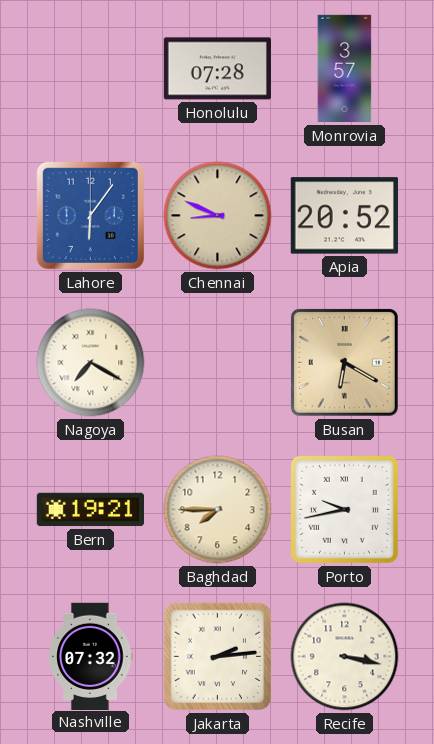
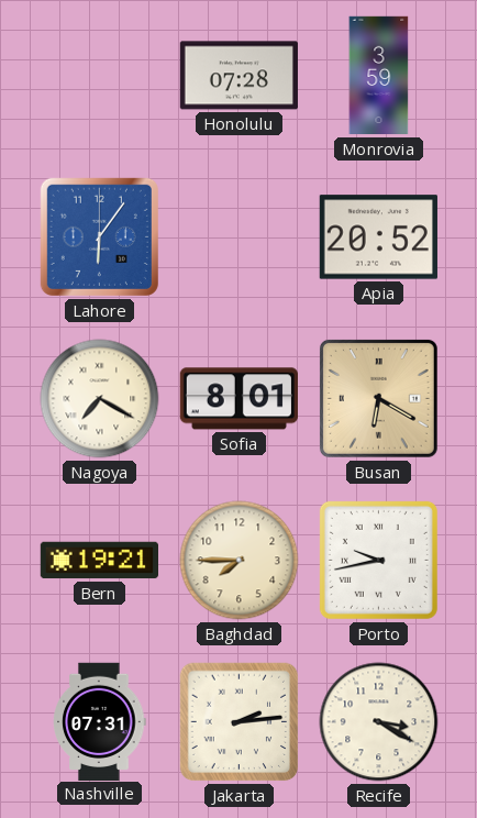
Monrovia: 3:57 -> 3:59 (379, 76)
Chennai: 8:49 -> none (218, 216)
Sofia: none -> 8:01 (239, 399)
Nashville: 07:32 -> 07:31 (100, 721)
Recife: 3:17 -> 3:20 (379, 722)
